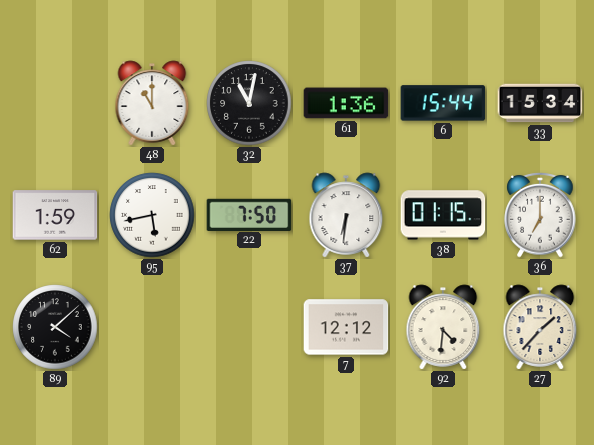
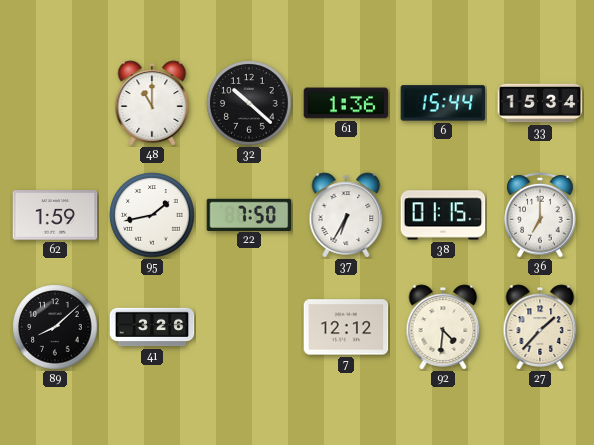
32: 11:02 -> 10:22 (249, 103)
95: 5:43 -> 1:43 (152, 215)
37: 6:31 -> 6:35 (346, 215)
89: 4:08 -> 8:08 (55, 327)
41: none -> 3:26 (152, 327)
